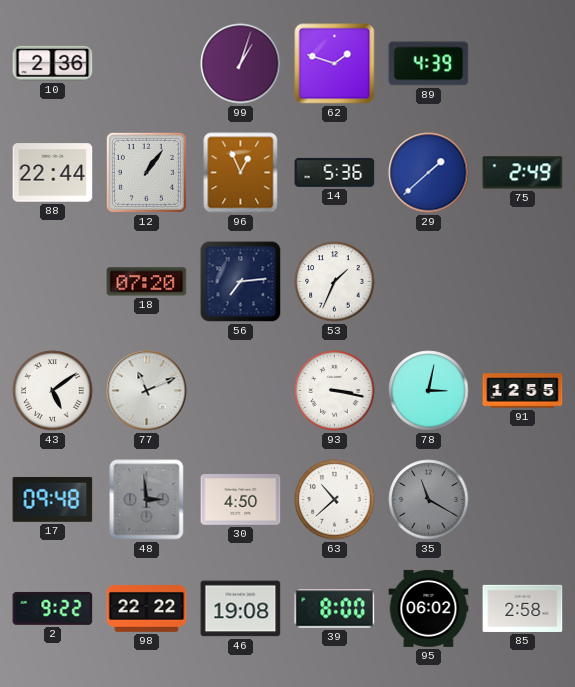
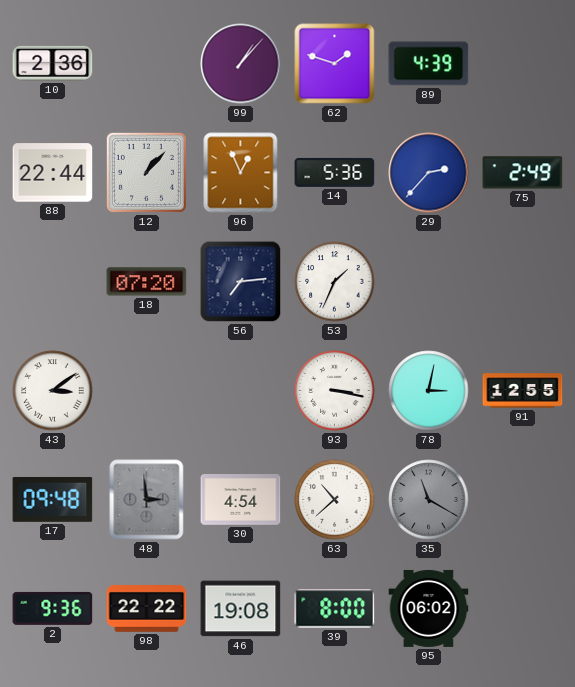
99: 1:03 -> 1:07 (241, 64)
12: 1:06 -> 1:07 (146, 172)
29: 1:38 -> 2:37 (429, 173)
43: 5:09 -> 3:09 (53, 391)
77: 11:11 -> none (147, 391)
30: 4:50 -> 4:54 (241, 500)
2: 9:22 -> 9:36 (53, 608)
85: 2:58 -> none (523, 608)
